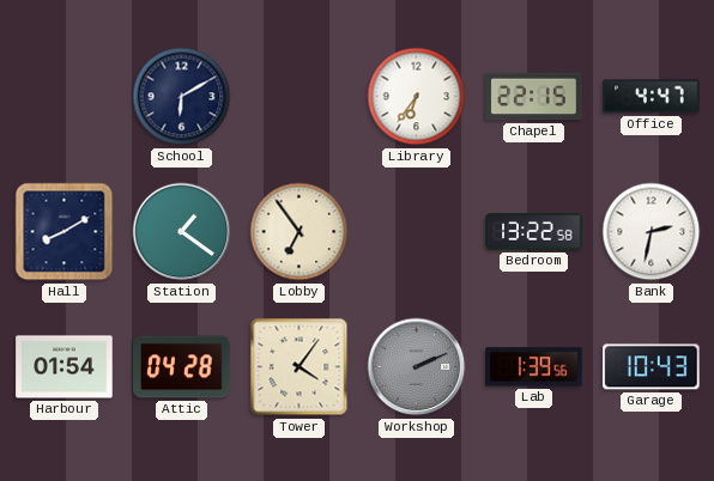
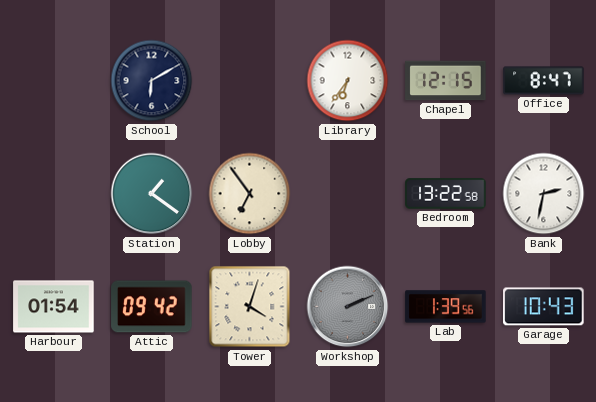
Chapel: 22:15 -> 12:15 (446, 81)
Office: 4:47 -> 8:47 (544, 81)
Hall: 8:10 -> none (65, 232)
Attic: 04:28 -> 09:42 (152, 307)
Tower: 4:06 -> 4:03 (250, 307)
